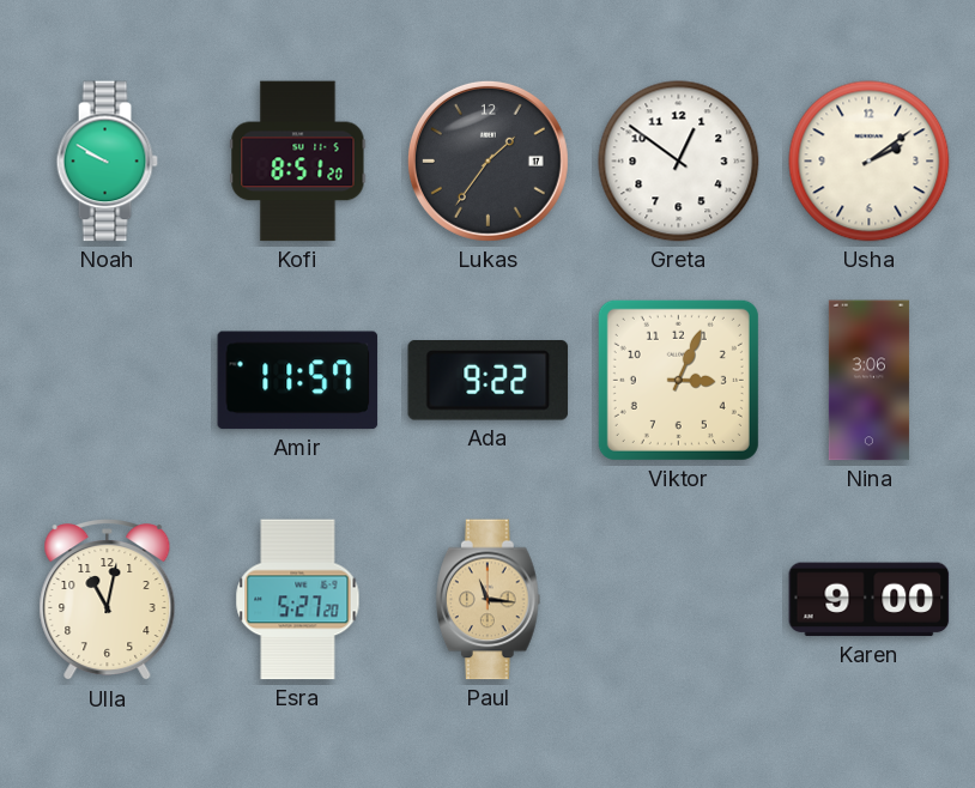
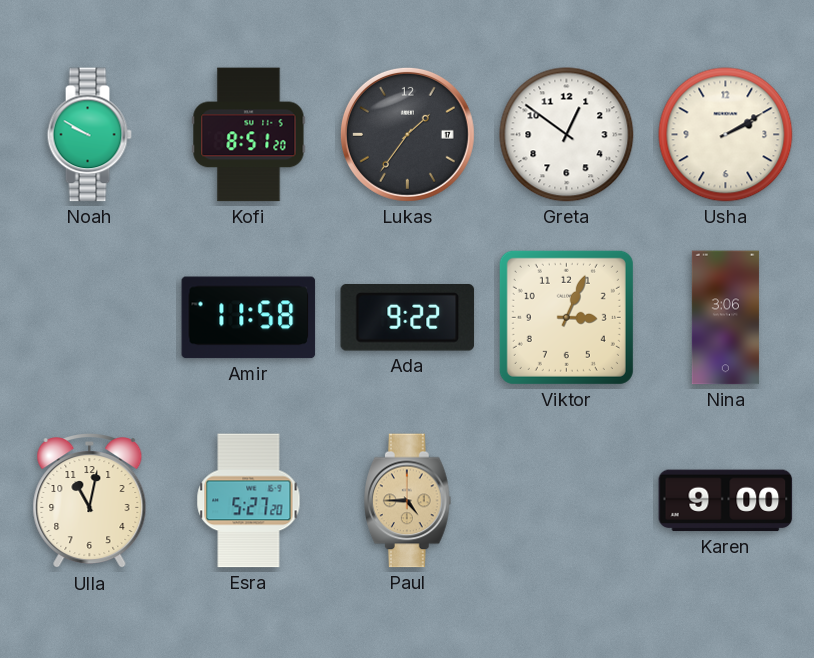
Usha: 2:09 -> 2:10 (726, 135)
Amir: 11:57 -> 11:58 (249, 318)
Paul: 11:16 -> 4:45 (408, 501)
